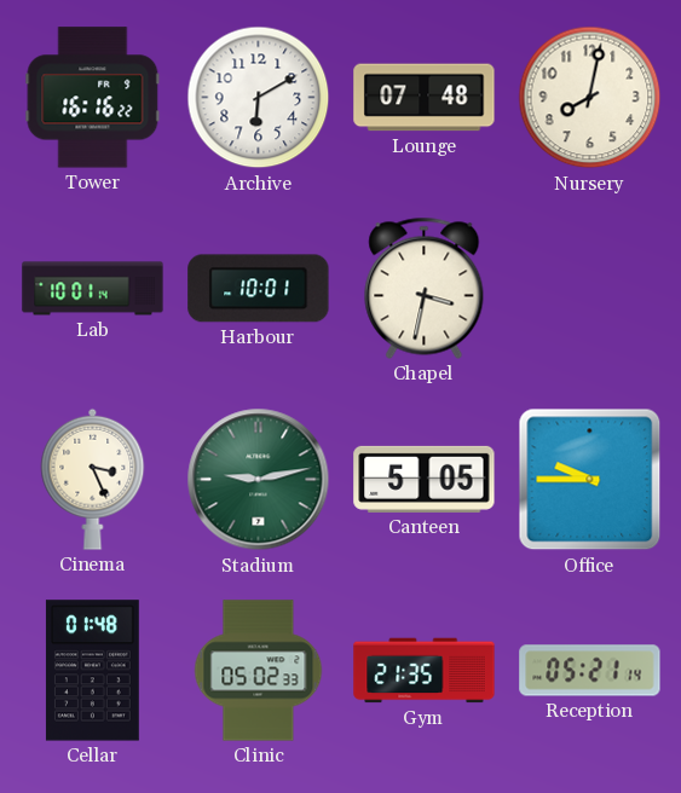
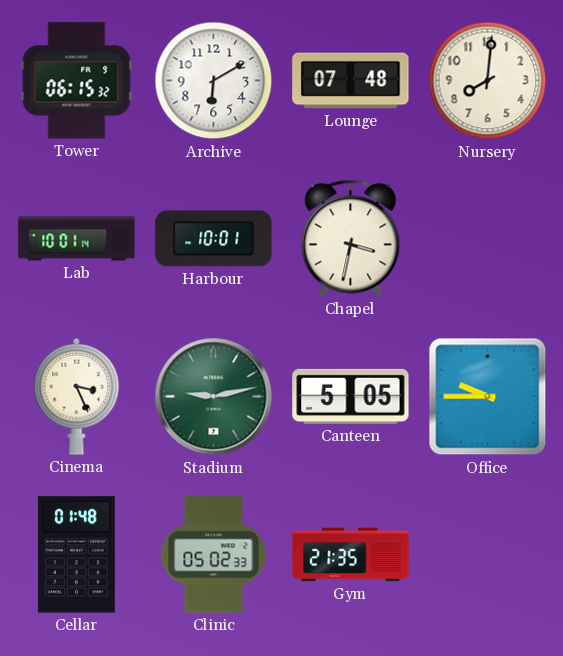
Tower: 16:16 -> 06:15 (77, 81)
Nursery: 8:02 -> 8:01 (488, 81)
Reception: 05:21 -> none (590, 671)
